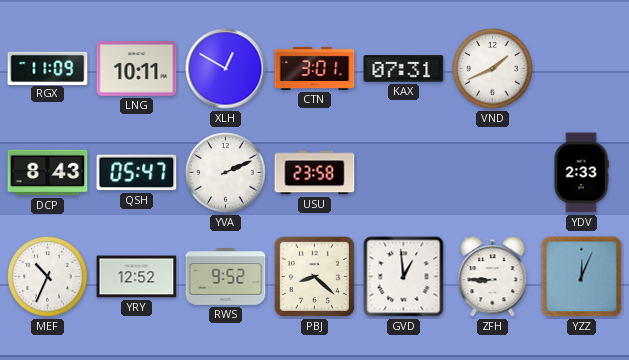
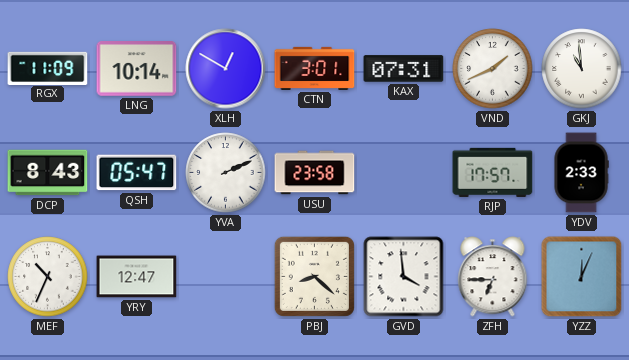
LNG: 10:11 -> 10:14 (137, 69)
GKJ: none -> 10:59 (582, 69)
RJP: none -> 17:57 (493, 172)
YRY: 12:52 -> 12:47 (137, 277)
RWS: 9:52 -> none (226, 277)
GVD: 12:59 -> 3:59 (404, 277)
ZFH: 8:45 -> 6:45 (493, 277)
